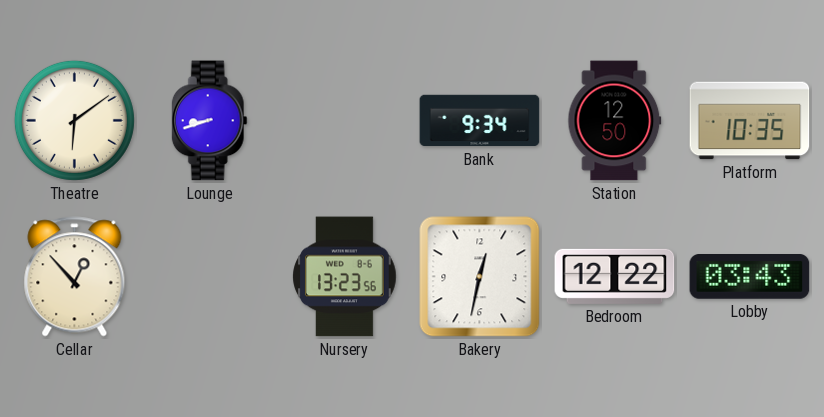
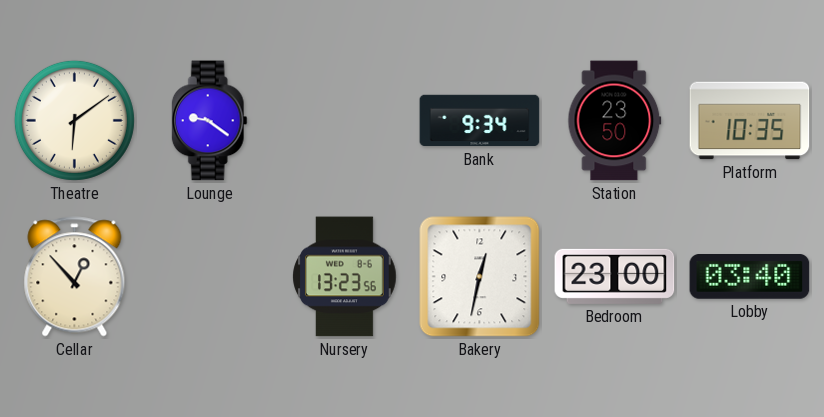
Lounge: 8:42 -> 9:21 (209, 121)
Station: 12:50 -> 23:50 (615, 121)
Bedroom: 12:22 -> 23:00 (615, 276)
Lobby: 03:43 -> 03:40 (750, 277)
